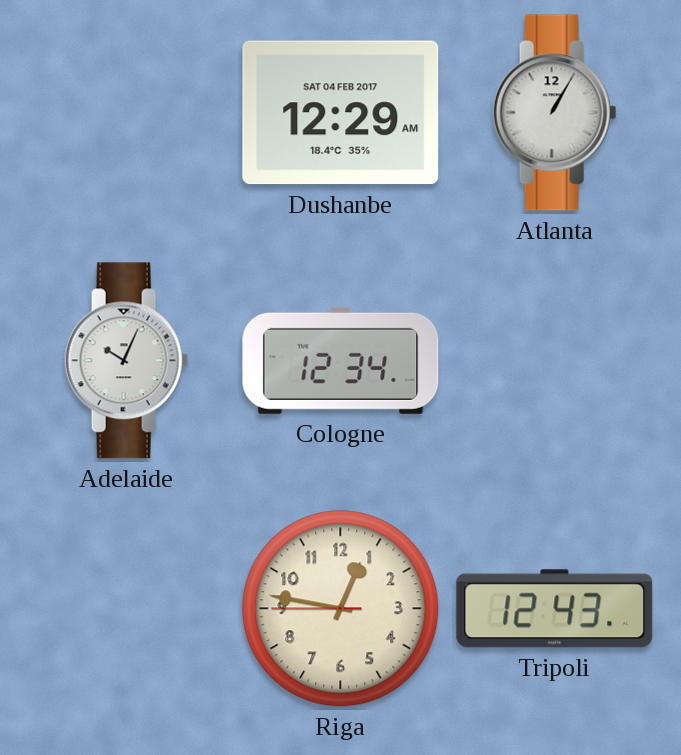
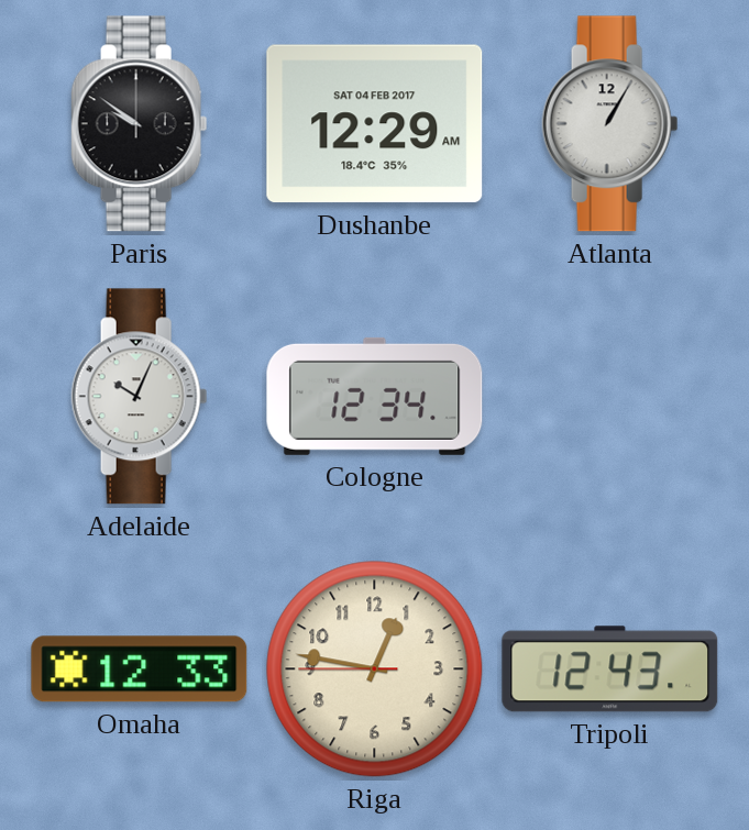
Paris: none -> 9:51 (140, 124)
Omaha: none -> 12:33 (140, 669)
